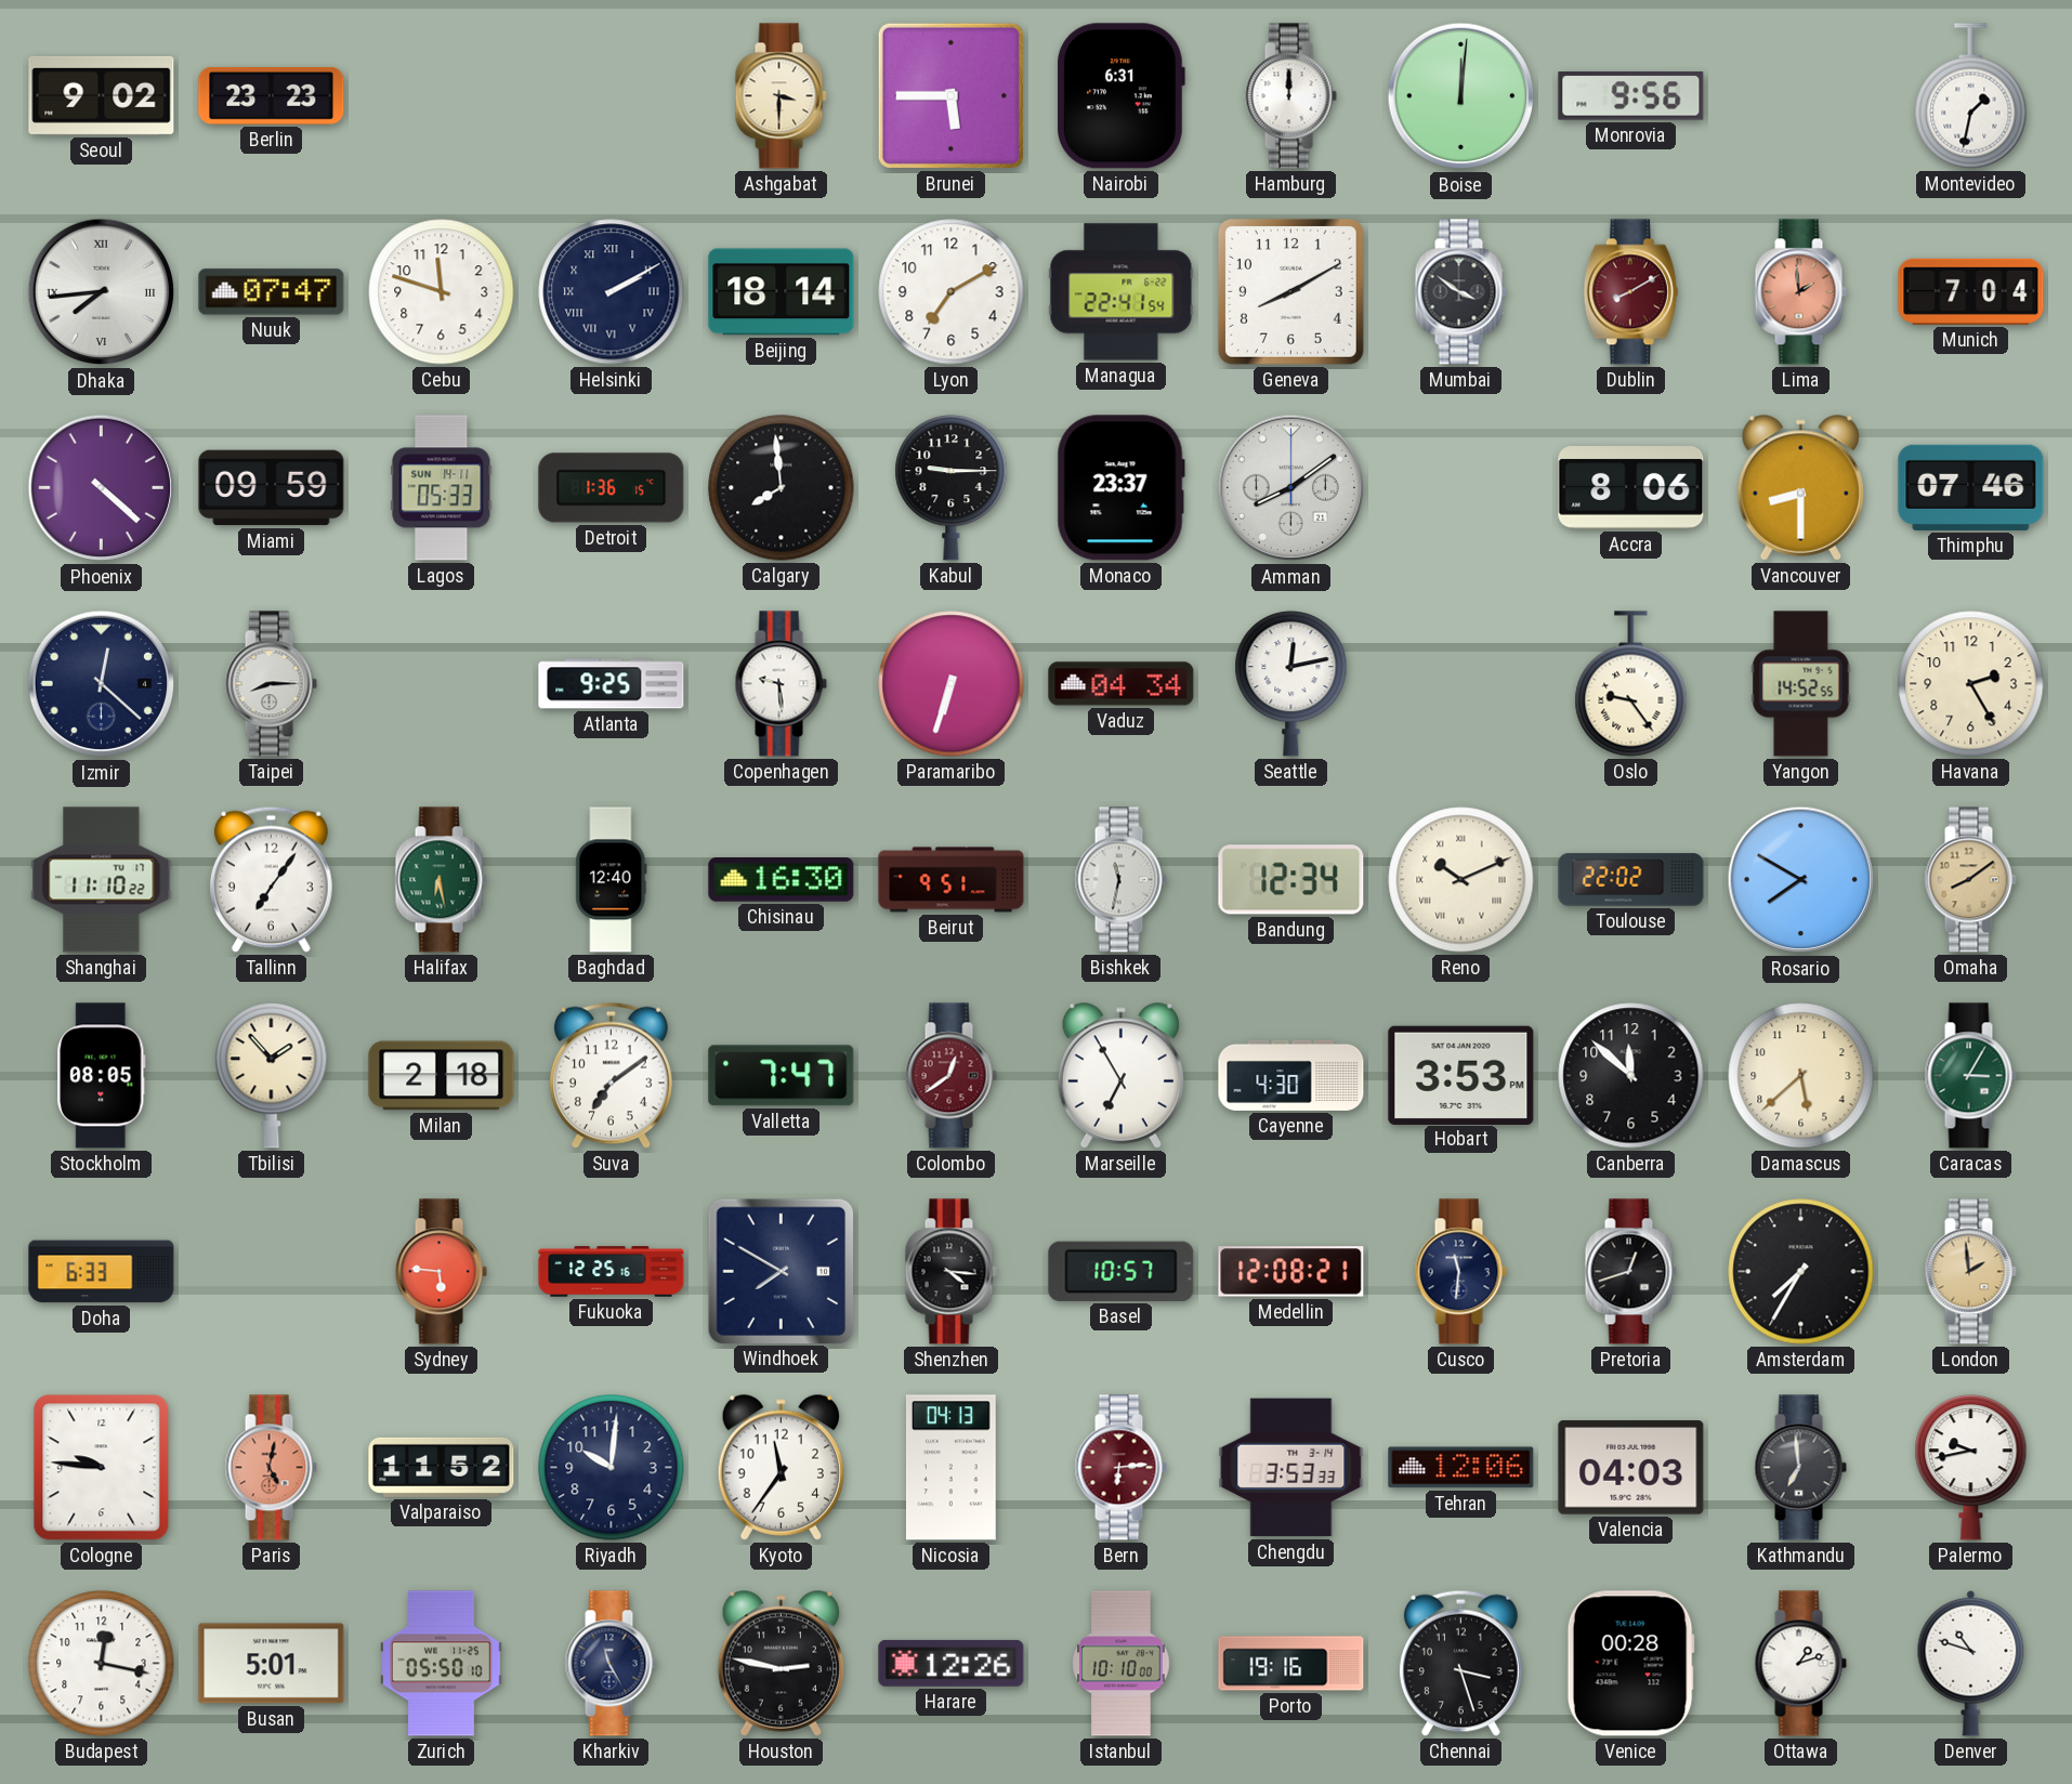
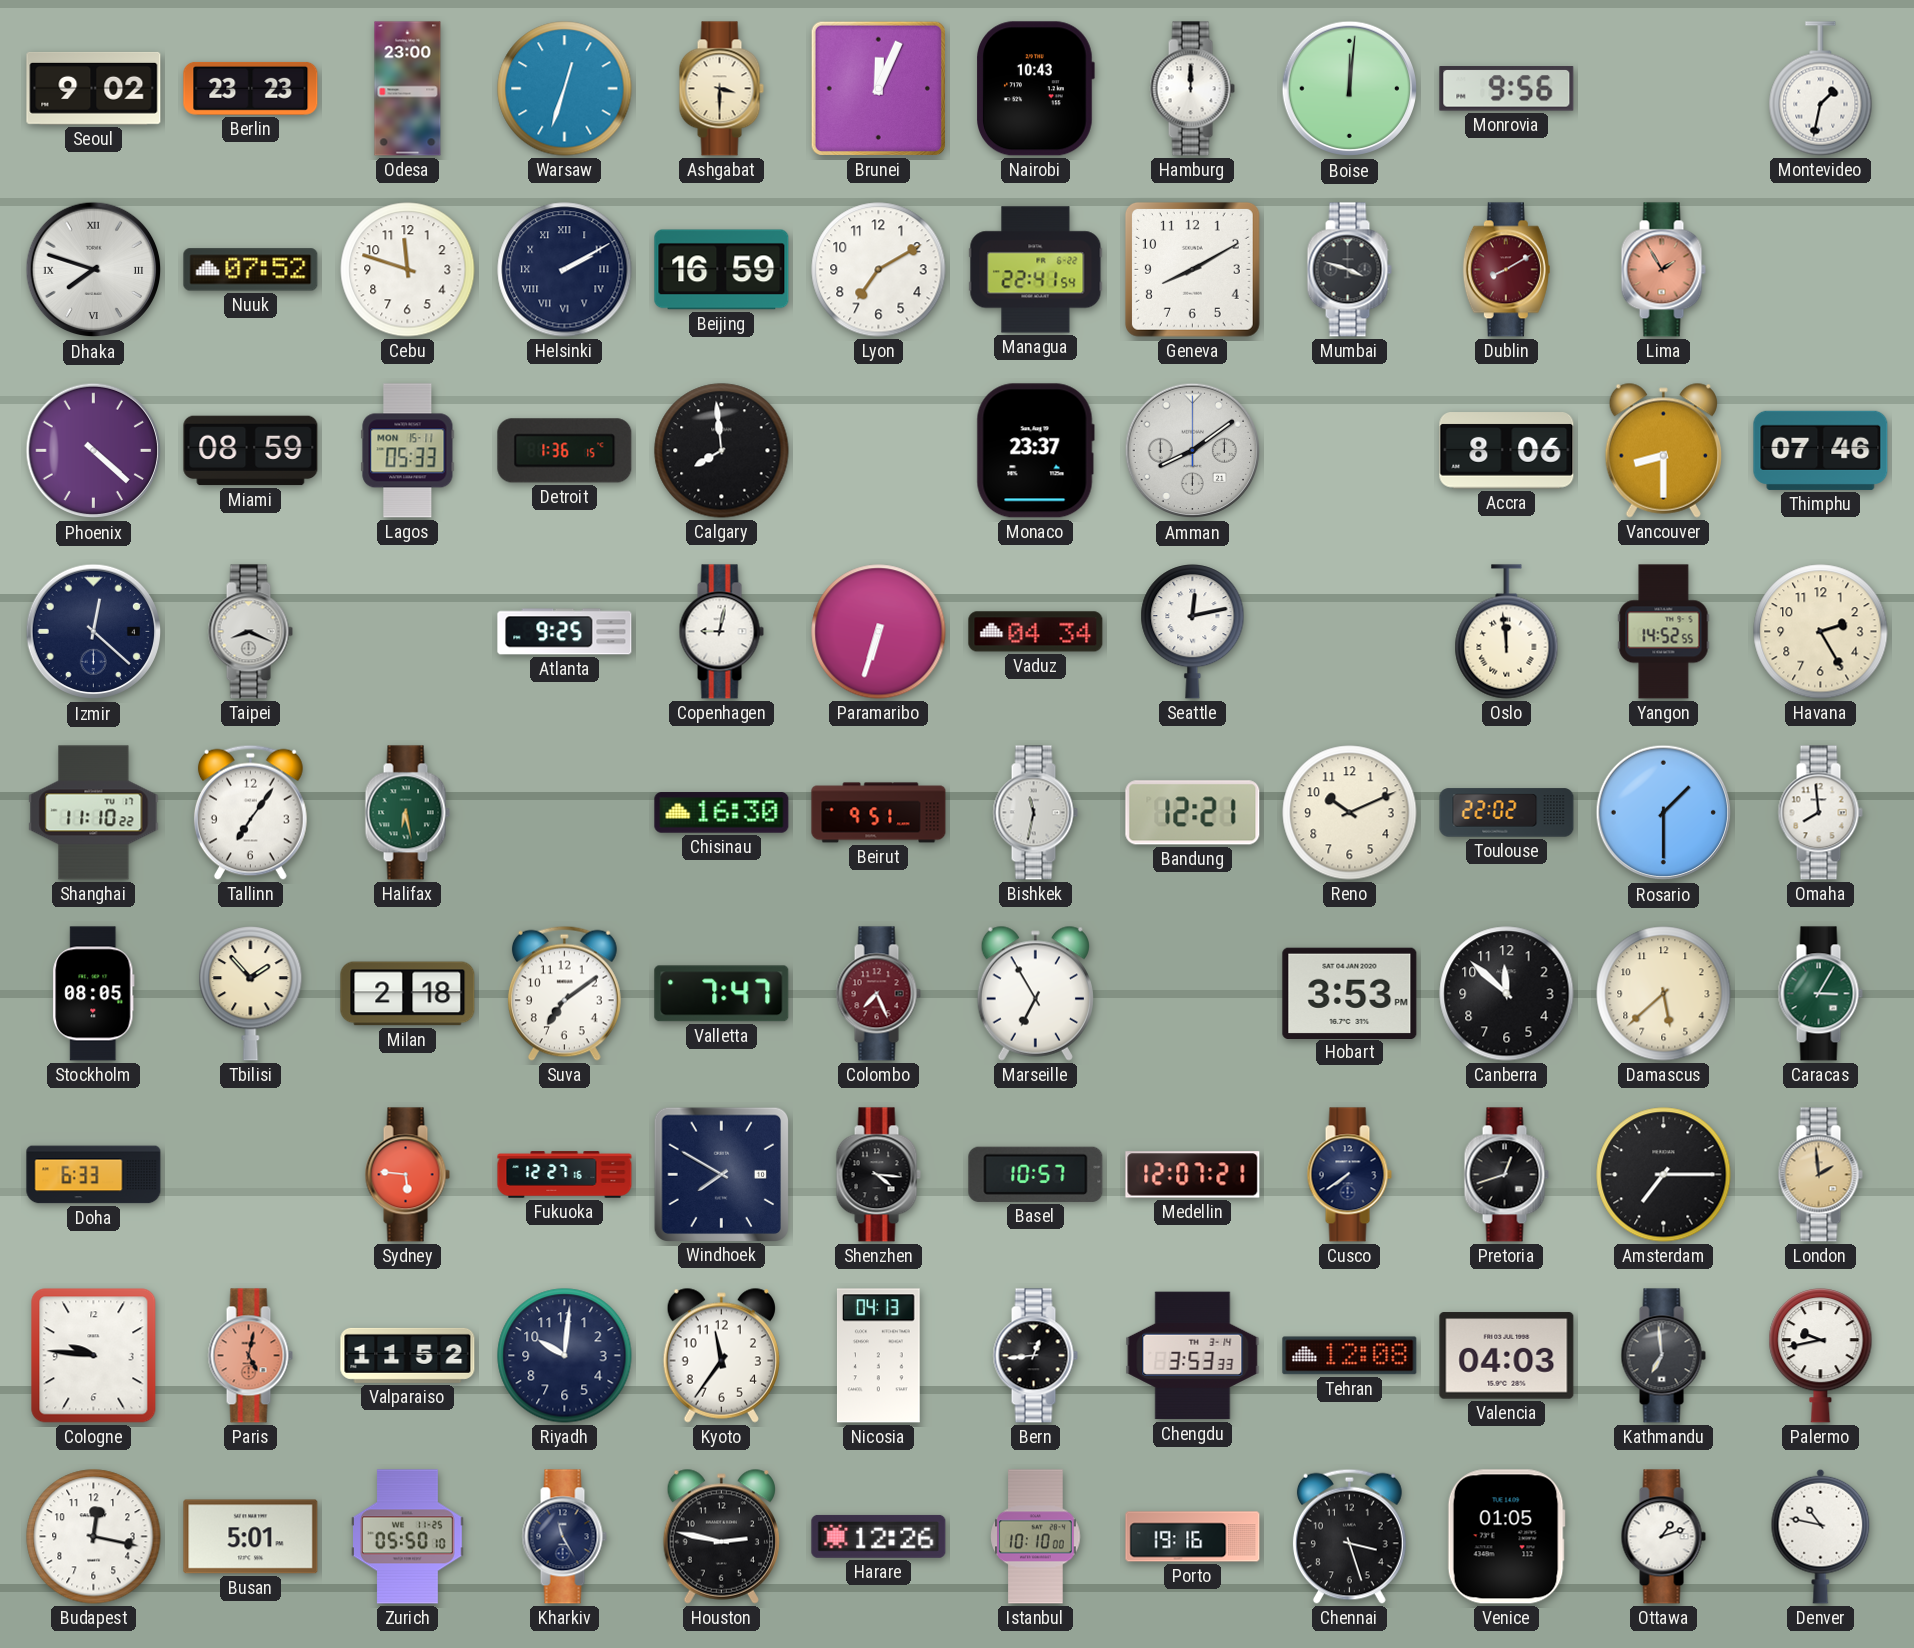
Odesa: none -> 23:00 (408, 89)
Warsaw: none -> 12:33 (565, 89)
Brunei: 5:45 -> 12:04 (878, 88)
Nairobi: 6:31 -> 10:43 (1035, 89)
Dhaka: 7:44 -> 7:48 (94, 270)
Nuuk: 07:47 -> 07:52 (251, 270)
Beijing: 18:14 -> 16:59 (722, 270)
Mumbai: 3:51 -> 3:48 (1349, 270)
Lima: 1:59 -> 1:55 (1663, 270)
Munich: 7:04 -> none (1971, 291)
Miami: 09:59 -> 08:59 (251, 451)
Lagos date: SUN 14-11 -> MON 15-11 (408, 451)
Kabul: 9:15 -> none (952, 488)
Taipei: 8:15 -> 8:19 (250, 632)
Copenhagen: 9:29 -> 9:02 (721, 632)
Oslo: 9:24 -> 11:59 (1507, 632)
Baghdad: 12:40 -> none (612, 880)
Bandung: 12:34 -> 12:21 (1193, 813)
Reno numerals: Roman -> Arabic (1350, 813)
Rosario: 7:50 -> 1:30 (1664, 813)
Omaha: 8:09 -> 7:59 (1820, 813)
Omaha dial: champagne -> white (1820, 813)
Colombo: 12:39 -> 7:26 (878, 994)
Cayenne: 4:30 -> none (1291, 1075)
Fukuoka: 12:25 -> 12:27 (565, 1175)
Medellin: 12:08 -> 12:07 (1193, 1175)
Cusco: 11:31 -> 7:39 (1349, 1175)
Amsterdam: 7:35 -> 7:15 (1664, 1175)
Bern: 6:14 -> 12:44 (1035, 1356)
Bern dial: burgundy -> black (1035, 1356)
Tehran: 12:06 -> 12:08 (1350, 1356)
Venice: 00:28 -> 01:05 (1506, 1537)
Denver: 10:48 -> 10:47 (1821, 1536)
